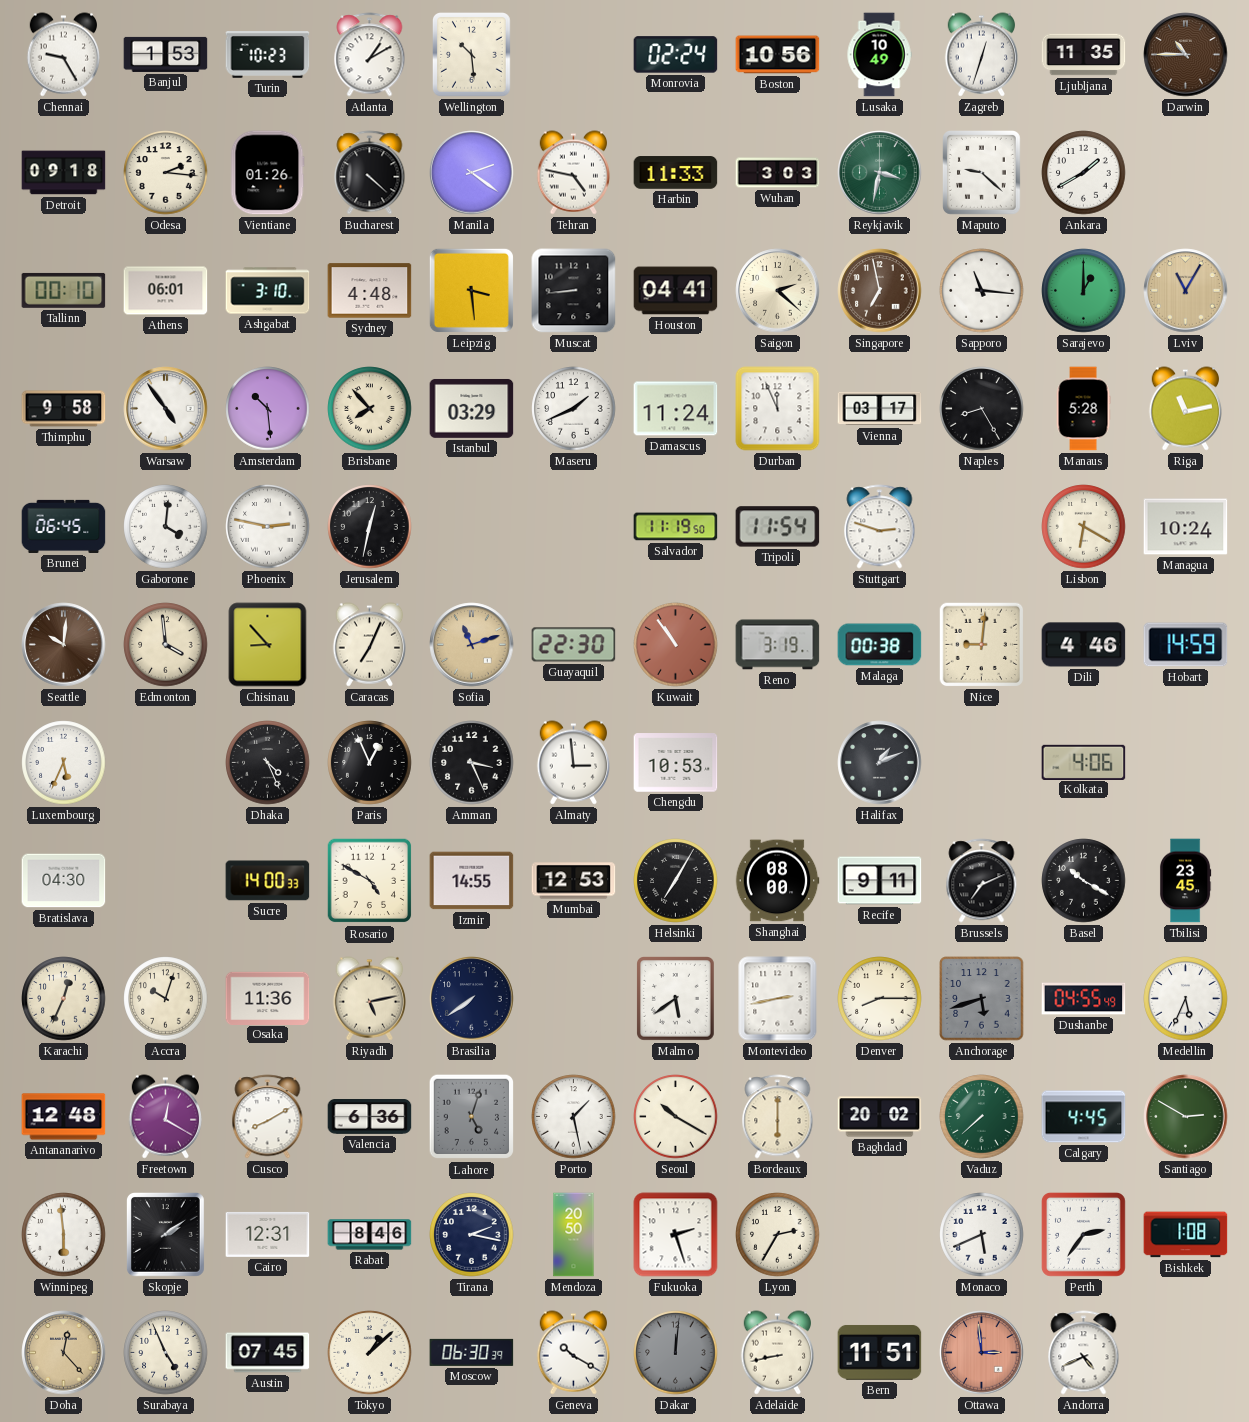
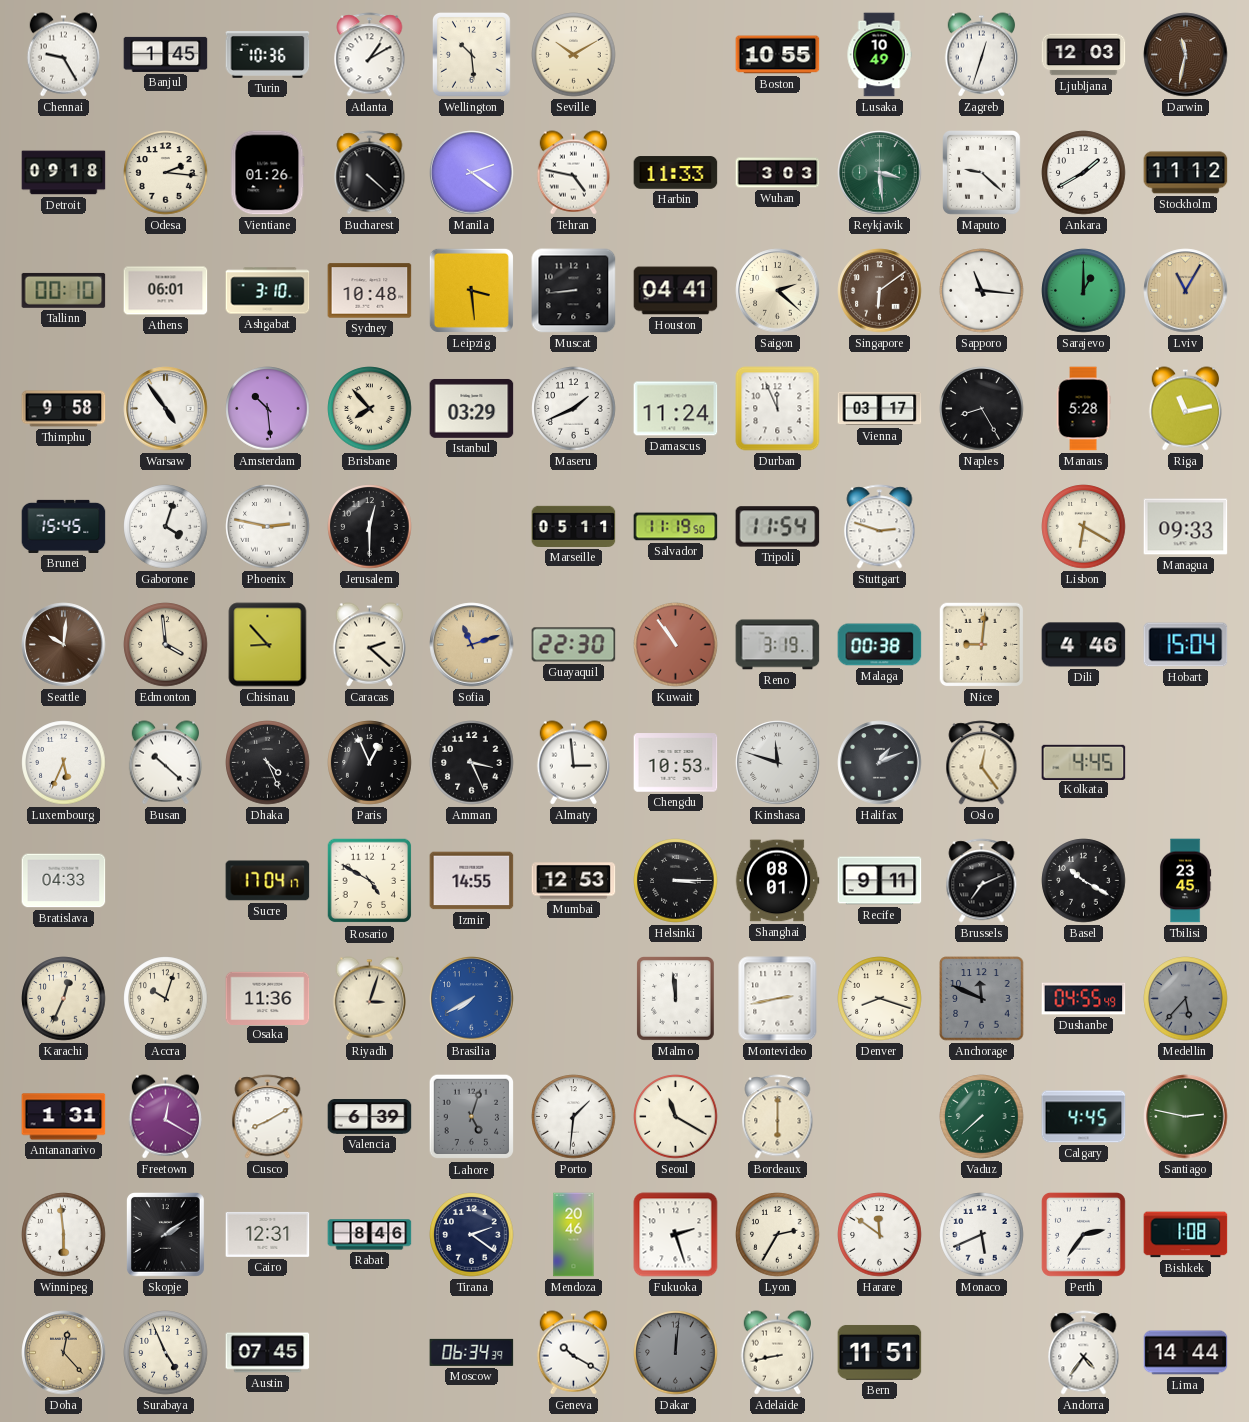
Banjul: 1:53 -> 1:45 (166, 54)
Turin: 10:23 -> 10:36 (268, 55)
Seville: none -> 10:10 (574, 55)
Monrovia: 02:24 -> none (676, 55)
Boston: 10:56 -> 10:55 (778, 55)
Ljubljana: 11:35 -> 12:03 (1084, 55)
Darwin: 10:45 -> 11:32 (1186, 55)
Reykjavik: 3:32 -> 3:29 (880, 173)
Stockholm: none -> 11:12 (1186, 173)
Sydney: 4:48 -> 10:48 (370, 291)
Singapore: 6:58 -> 6:09 (880, 291)
Brunei: 06:45 -> 15:45 (64, 526)
Gaborone: 4:01 -> 4:03 (166, 527)
Jerusalem: 12:32 -> 12:30 (370, 527)
Marseille: none -> 05:11 (574, 526)
Managua: 10:24 -> 09:33 (1186, 527)
Caracas: 7:04 -> 2:22 (369, 645)
Hobart: 14:59 -> 15:04 (1186, 645)
Busan: none -> 10:22 (165, 763)
Kinshasa: none -> 11:48 (778, 763)
Oslo: none -> 12:24 (982, 763)
Kolkata: 4:06 -> 4:45 (1084, 762)
Bratislava: 04:30 -> 04:33 (64, 881)
Sucre: 14:00 -> 17:04 (268, 881)
Helsinki: 7:05 -> 3:15 (676, 881)
Shanghai: 08:00 -> 08:01 (777, 881)
Riyadh: 5:13 -> 3:03 (369, 999)
Brasilia: 7:39 -> 7:40 (472, 999)
Brasilia dial: navy -> blue (472, 999)
Malmo: 5:39 -> 11:59 (676, 999)
Denver: 8:15 -> 8:18 (880, 999)
Anchorage: 5:42 -> 11:49 (982, 999)
Medellin: 5:34 -> 5:37 (1186, 999)
Medellin dial: white -> grey (1186, 999)
Antananarivo: 12:48 -> 1:31 (64, 1117)
Valencia: 6:36 -> 6:39 (370, 1117)
Porto: 1:28 -> 1:31 (574, 1117)
Seoul: 10:20 -> 11:20 (676, 1117)
Baghdad: 20:02 -> none (880, 1117)
Santiago: 2:50 -> 2:47 (1186, 1117)
Tirana: 2:17 -> 2:21 (472, 1235)
Mendoza: 20:50 -> 20:46 (574, 1235)
Harare: none -> 11:51 (880, 1235)
Tokyo: 1:08 -> none (370, 1353)
Moscow: 06:30 -> 06:34 (472, 1352)
Ottawa: 2:59 -> none (982, 1353)
Andorra: 4:41 -> 4:36 (1084, 1353)
Lima: none -> 14:44 (1186, 1353)
